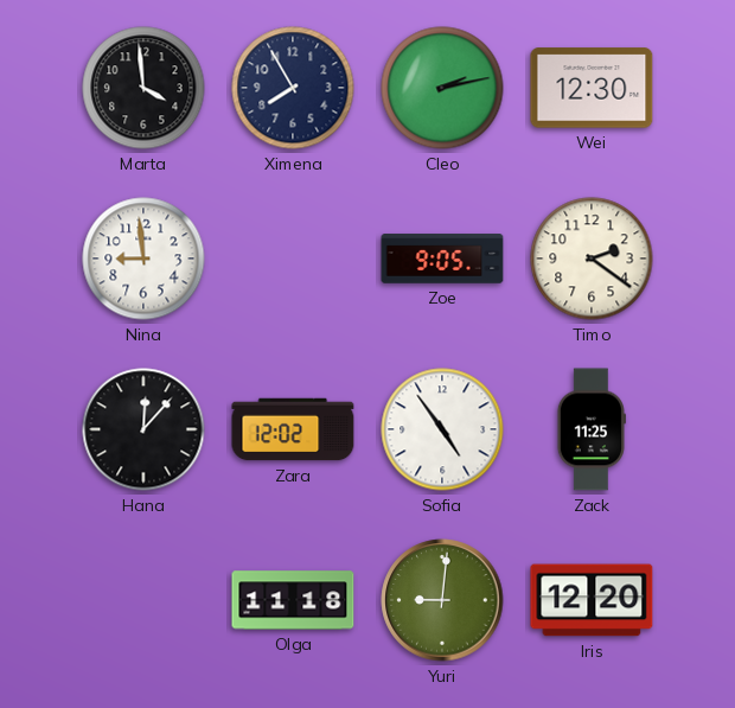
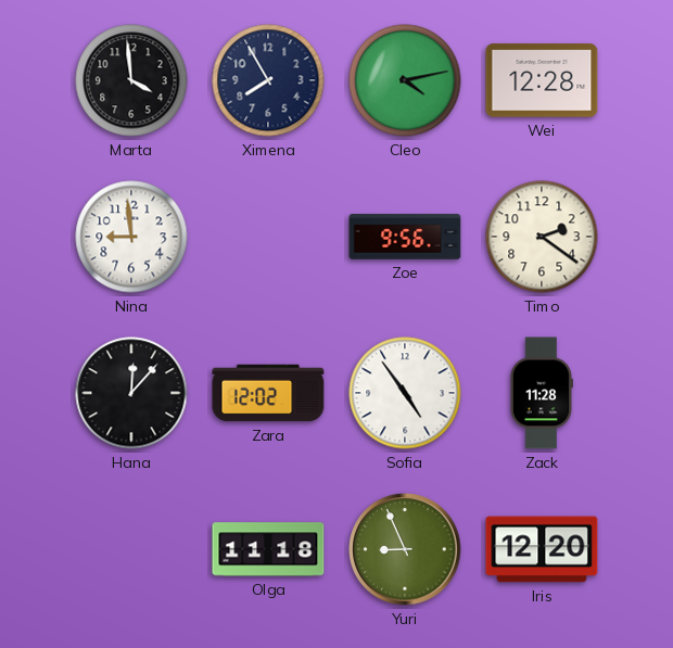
Cleo: 2:13 -> 4:13 (405, 80)
Wei: 12:30 -> 12:28 (542, 80)
Zoe: 9:05 -> 9:56 (405, 237)
Zack: 11:25 -> 11:28 (541, 393)
Yuri: 9:01 -> 8:56 (405, 549)
